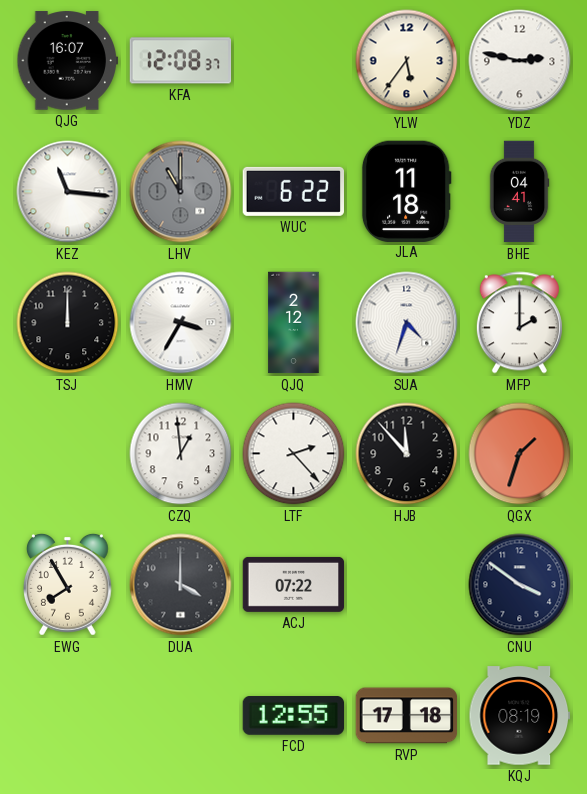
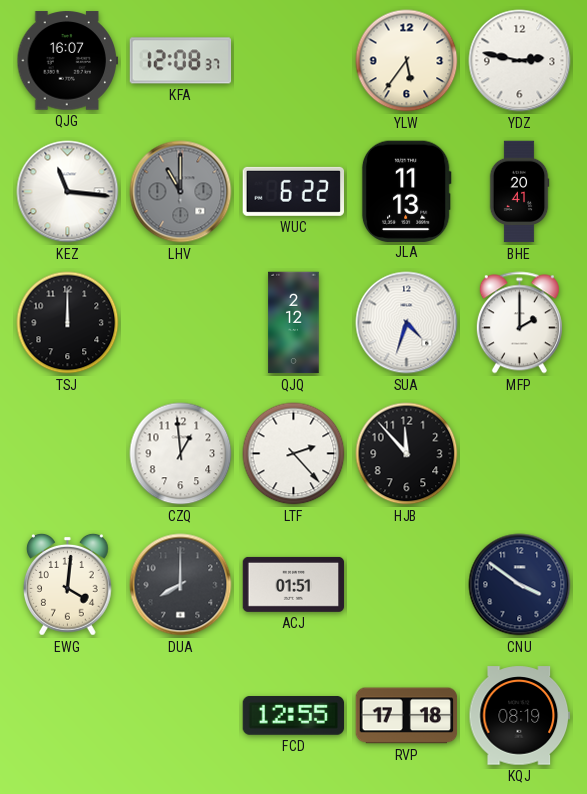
JLA: 11:18 -> 11:13 (406, 191)
BHE: 04:41 -> 20:41 (519, 192)
HMV: 3:35 -> none (181, 323)
QGX: 1:33 -> none (520, 454)
EWG: 7:55 -> 4:01 (68, 584)
DUA: 4:00 -> 8:00 (181, 585)
ACJ: 07:22 -> 01:51 (294, 584)
